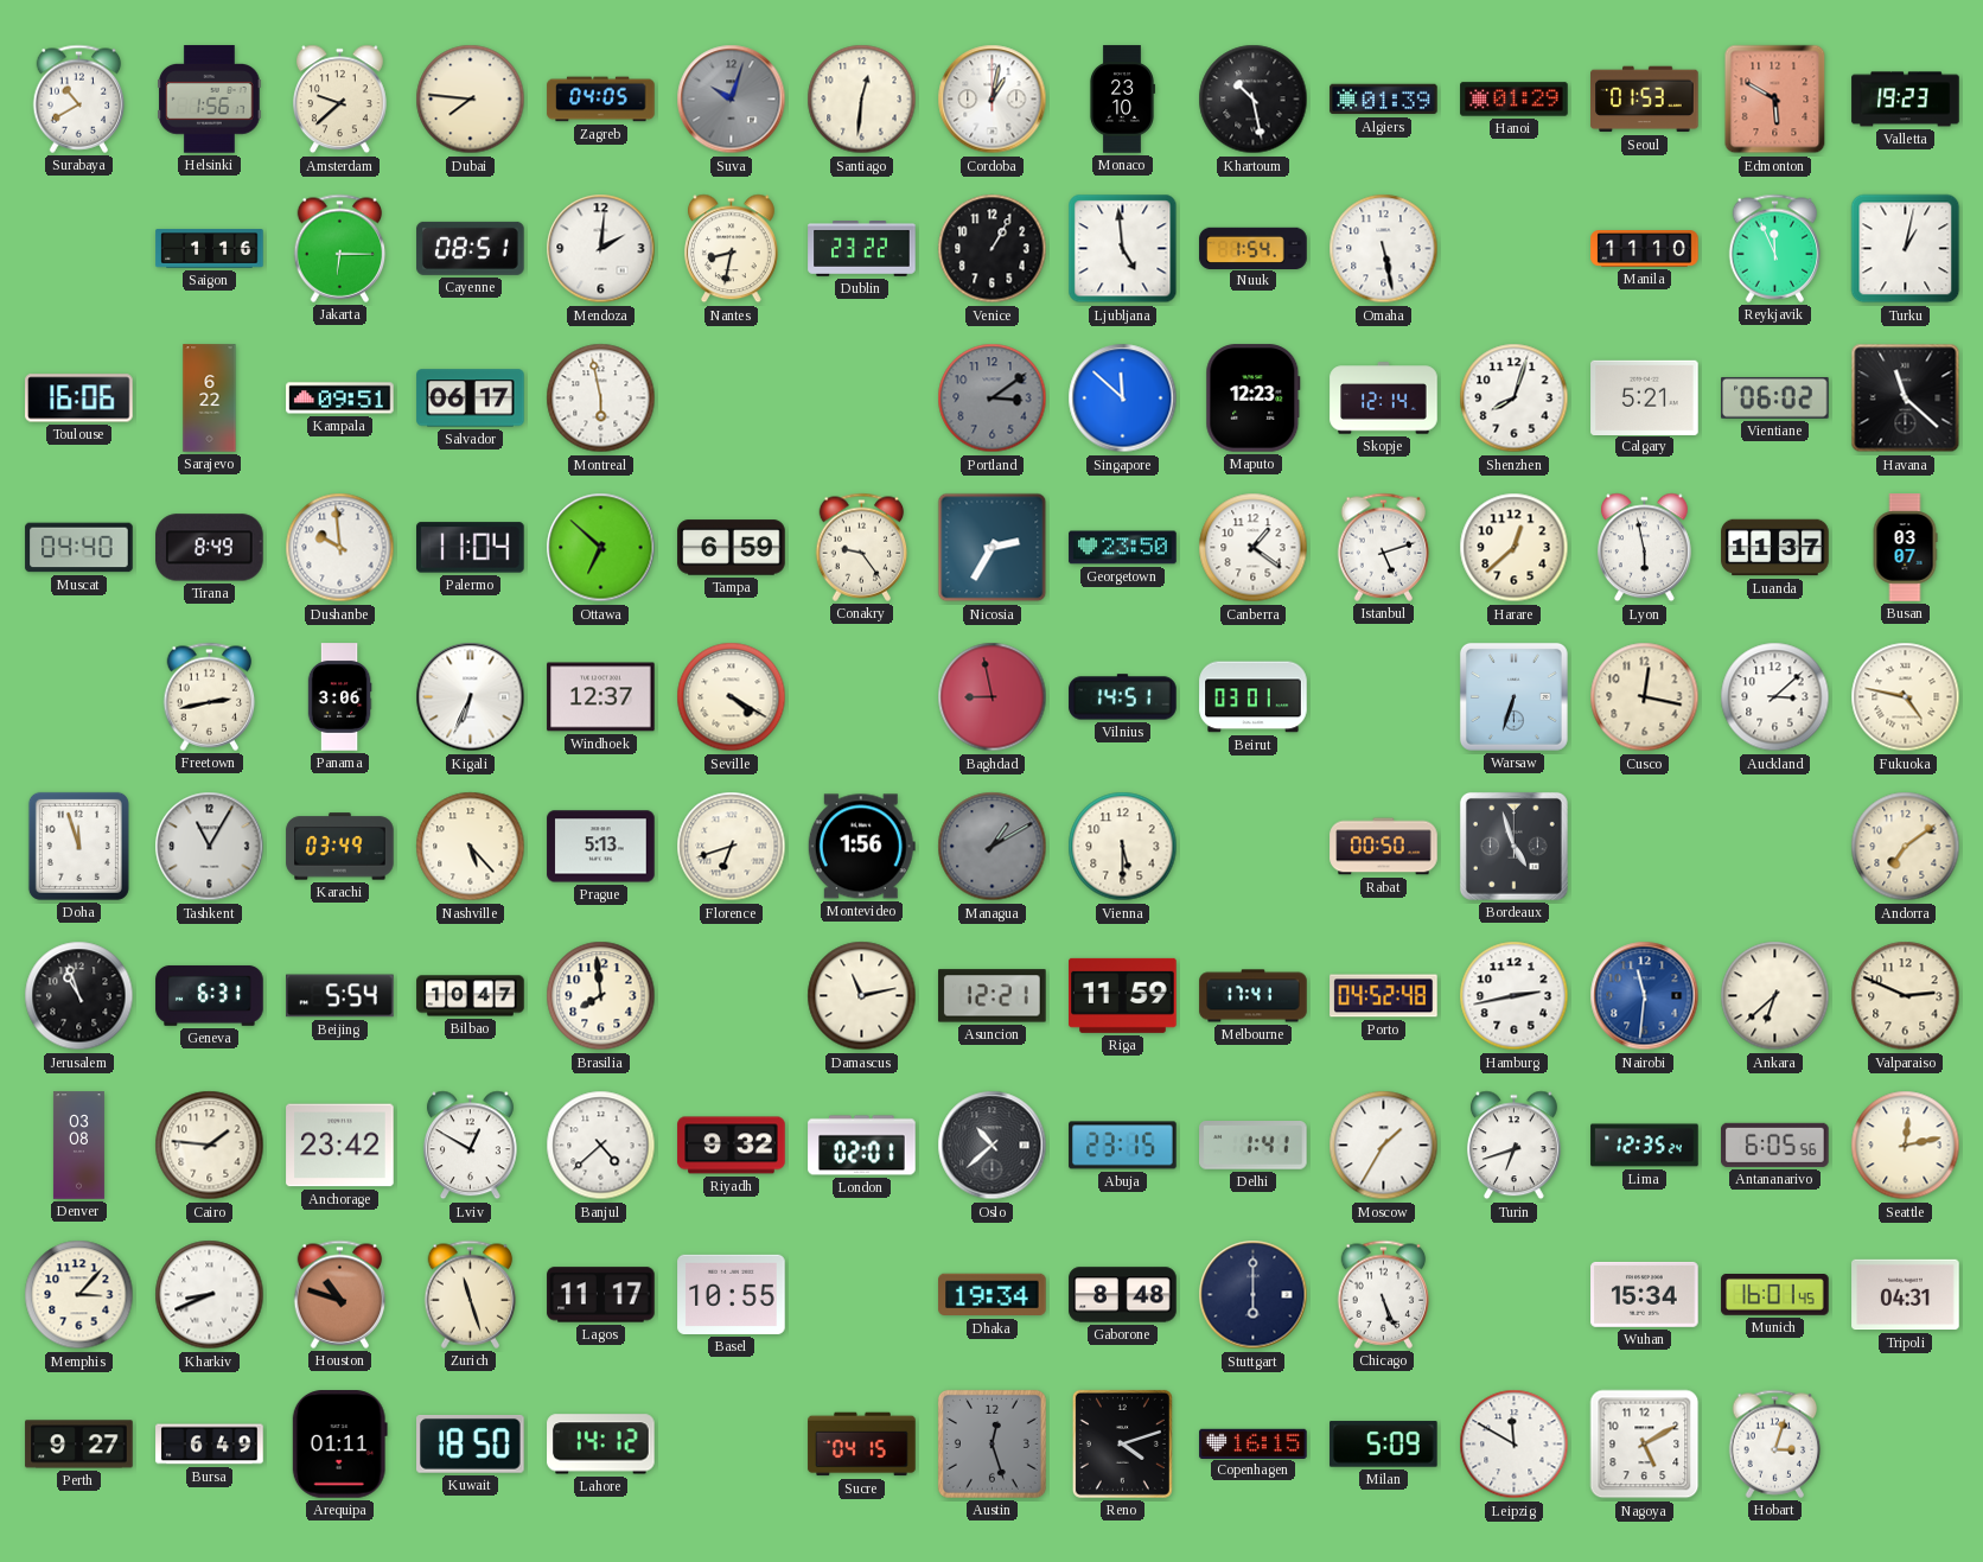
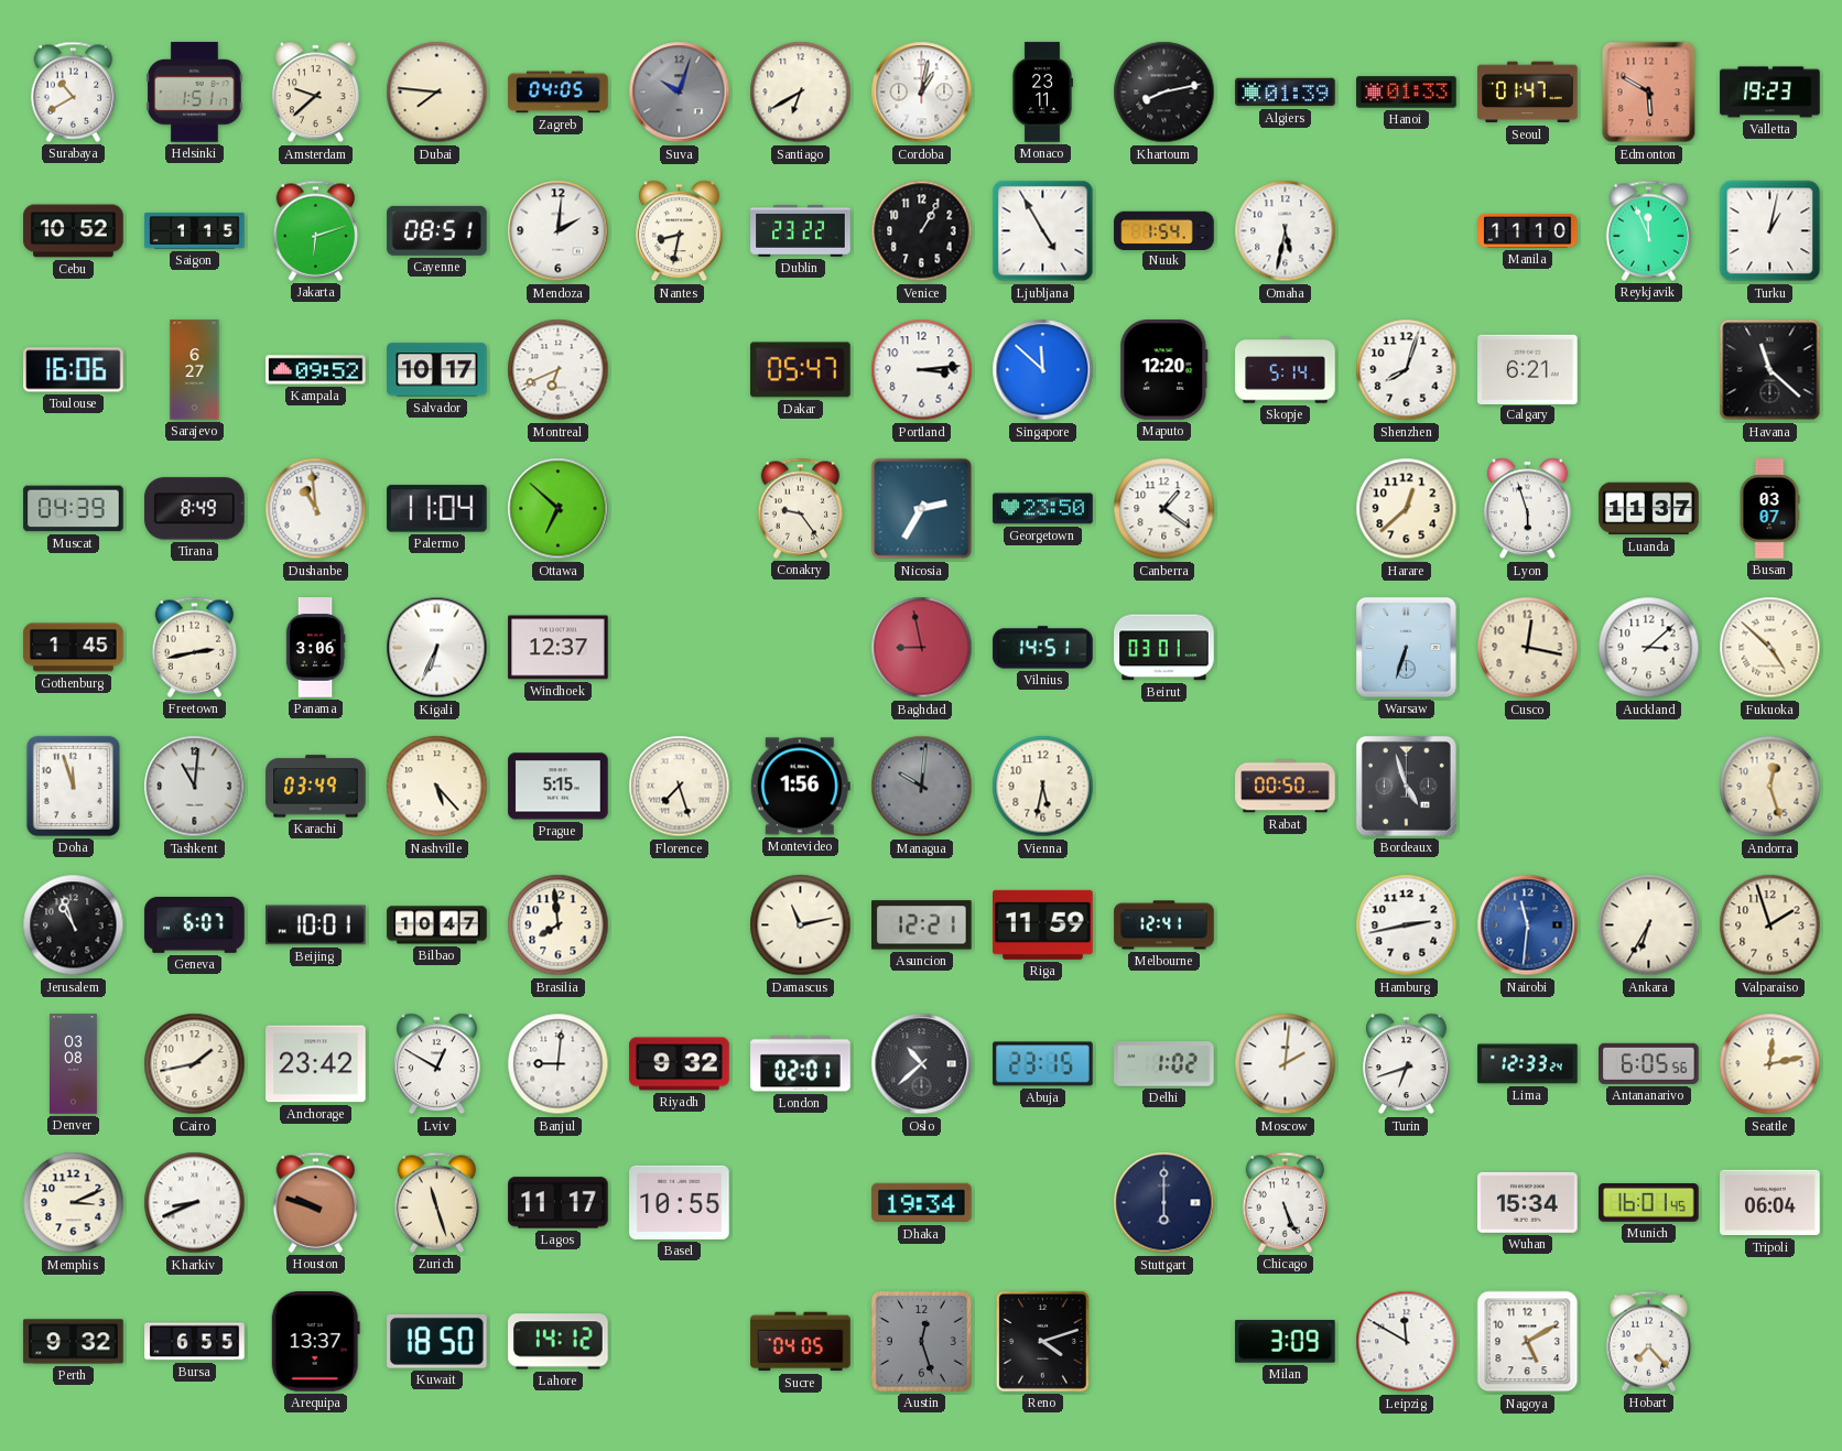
Helsinki: 1:56 -> 1:51 (195, 93)
Santiago: 12:31 -> 6:40 (801, 93)
Monaco: 23:10 -> 23:11 (1042, 93)
Khartoum: 10:28 -> 8:13 (1164, 93)
Hanoi: 01:29 -> 01:33 (1407, 93)
Seoul: 01:53 -> 01:47 (1528, 93)
Cebu: none -> 10:52 (74, 231)
Saigon: 1:16 -> 1:15 (195, 231)
Jakarta: 6:15 -> 6:12 (316, 230)
Ljubljana: 4:59 -> 4:55 (1043, 231)
Omaha: 5:28 -> 5:32 (1286, 231)
Sarajevo: 6:22 -> 6:27 (195, 370)
Kampala: 09:51 -> 09:52 (316, 370)
Salvador: 06:17 -> 10:17 (437, 370)
Montreal: 5:58 -> 6:41 (559, 370)
Dakar: none -> 05:47 (801, 370)
Portland: 3:09 -> 3:14 (922, 370)
Portland dial: grey -> white (922, 370)
Maputo: 12:23 -> 12:20 (1164, 370)
Skopje: 12:14 -> 5:14 (1286, 370)
Calgary: 5:21 -> 6:21 (1528, 369)
Vientiane: 06:02 -> none (1775, 397)
Muscat: 04:40 -> 04:39 (74, 509)
Dushanbe: 9:59 -> 10:59 (316, 509)
Tampa: 6:59 -> none (732, 548)
Istanbul: 5:12 -> none (1384, 547)
Lyon: 5:58 -> 5:57 (1527, 509)
Gothenburg: none -> 1:45 (74, 648)
Seville: 4:20 -> none (732, 697)
Fukuoka: 4:47 -> 4:52 (1770, 648)
Tashkent: 11:05 -> 11:01 (195, 787)
Prague: 5:13 -> 5:15 (559, 787)
Florence: 6:42 -> 7:27 (680, 787)
Managua: 1:10 -> 10:01 (922, 787)
Vienna: 5:30 -> 5:32 (1043, 787)
Andorra: 7:09 -> 12:27 (1770, 787)
Geneva: 6:31 -> 6:07 (195, 924)
Beijing: 5:54 -> 10:01 (316, 925)
Melbourne: 17:41 -> 12:41 (1164, 925)
Porto: 04:52 -> none (1384, 996)
Ankara: 6:38 -> 6:35 (1649, 925)
Valparaiso: 2:49 -> 1:57 (1770, 925)
Cairo: 1:46 -> 1:43 (195, 1064)
Banjul: 4:38 -> 9:01 (559, 1064)
Delhi: 1:41 -> 1:02 (1164, 1064)
Moscow: 1:35 -> 2:01 (1286, 1064)
Lima: 12:35 -> 12:33 (1528, 1064)
Memphis: 3:07 -> 3:11 (74, 1203)
Houston: 10:48 -> 9:48 (316, 1202)
Gaborone: 8:48 -> none (1123, 1295)
Tripoli: 04:31 -> 06:04 (1770, 1203)
Perth: 9:27 -> 9:32 (74, 1342)
Bursa: 6:49 -> 6:55 (195, 1342)
Arequipa: 01:11 -> 13:37 (315, 1342)
Sucre: 04:15 -> 04:05 (801, 1342)
Copenhagen: 16:15 -> none (1254, 1443)
Milan: 5:09 -> 3:09 (1286, 1342)
Hobart: 3:03 -> 7:23 (1649, 1341)
